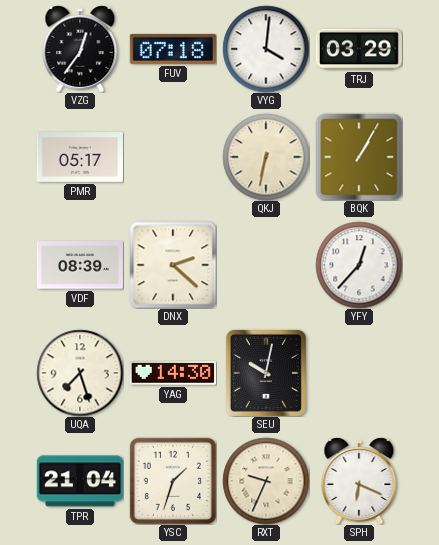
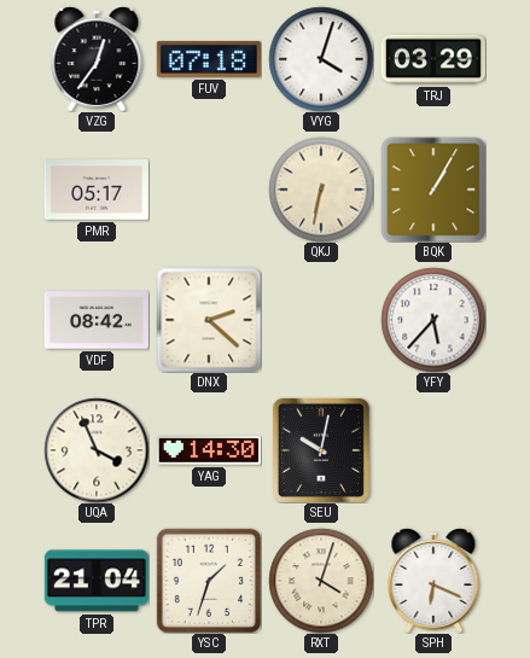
VYG: 4:01 -> 4:03 (321, 59)
VDF: 08:39 -> 08:42 (97, 320)
YFY: 12:37 -> 5:37 (433, 320)
UQA: 7:27 -> 3:56 (97, 450)
RXT: 9:34 -> 4:03 (321, 581)
